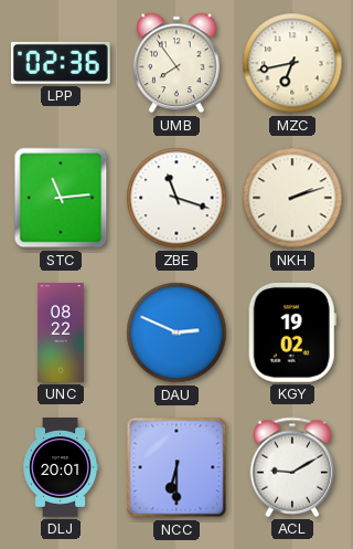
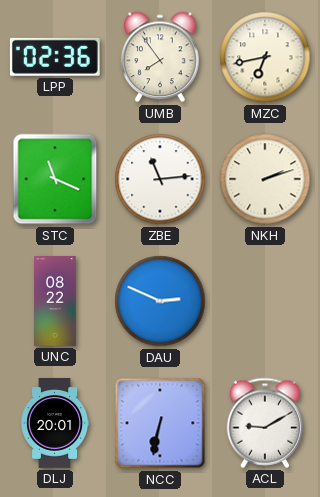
STC: 11:14 -> 11:19 (55, 179)
ZBE: 11:18 -> 11:14 (160, 179)
KGY: 19:02 -> none (292, 332)
NCC: 6:30 -> 6:32 (160, 423)
